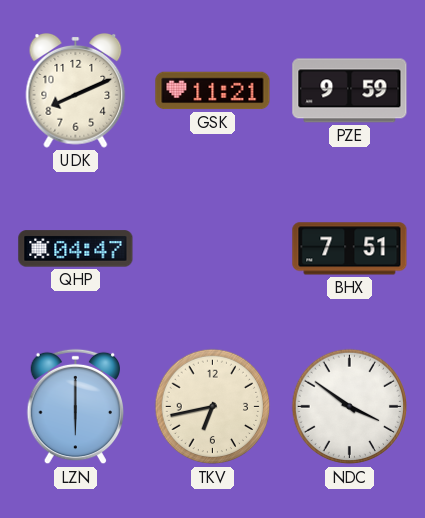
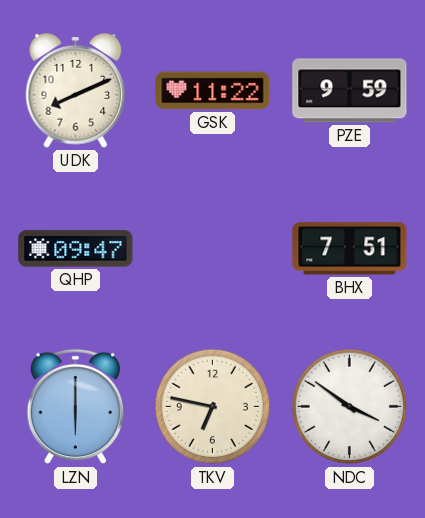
GSK: 11:21 -> 11:22 (213, 91)
QHP: 04:47 -> 09:47 (76, 249)
TKV: 6:43 -> 6:47 (213, 407)
